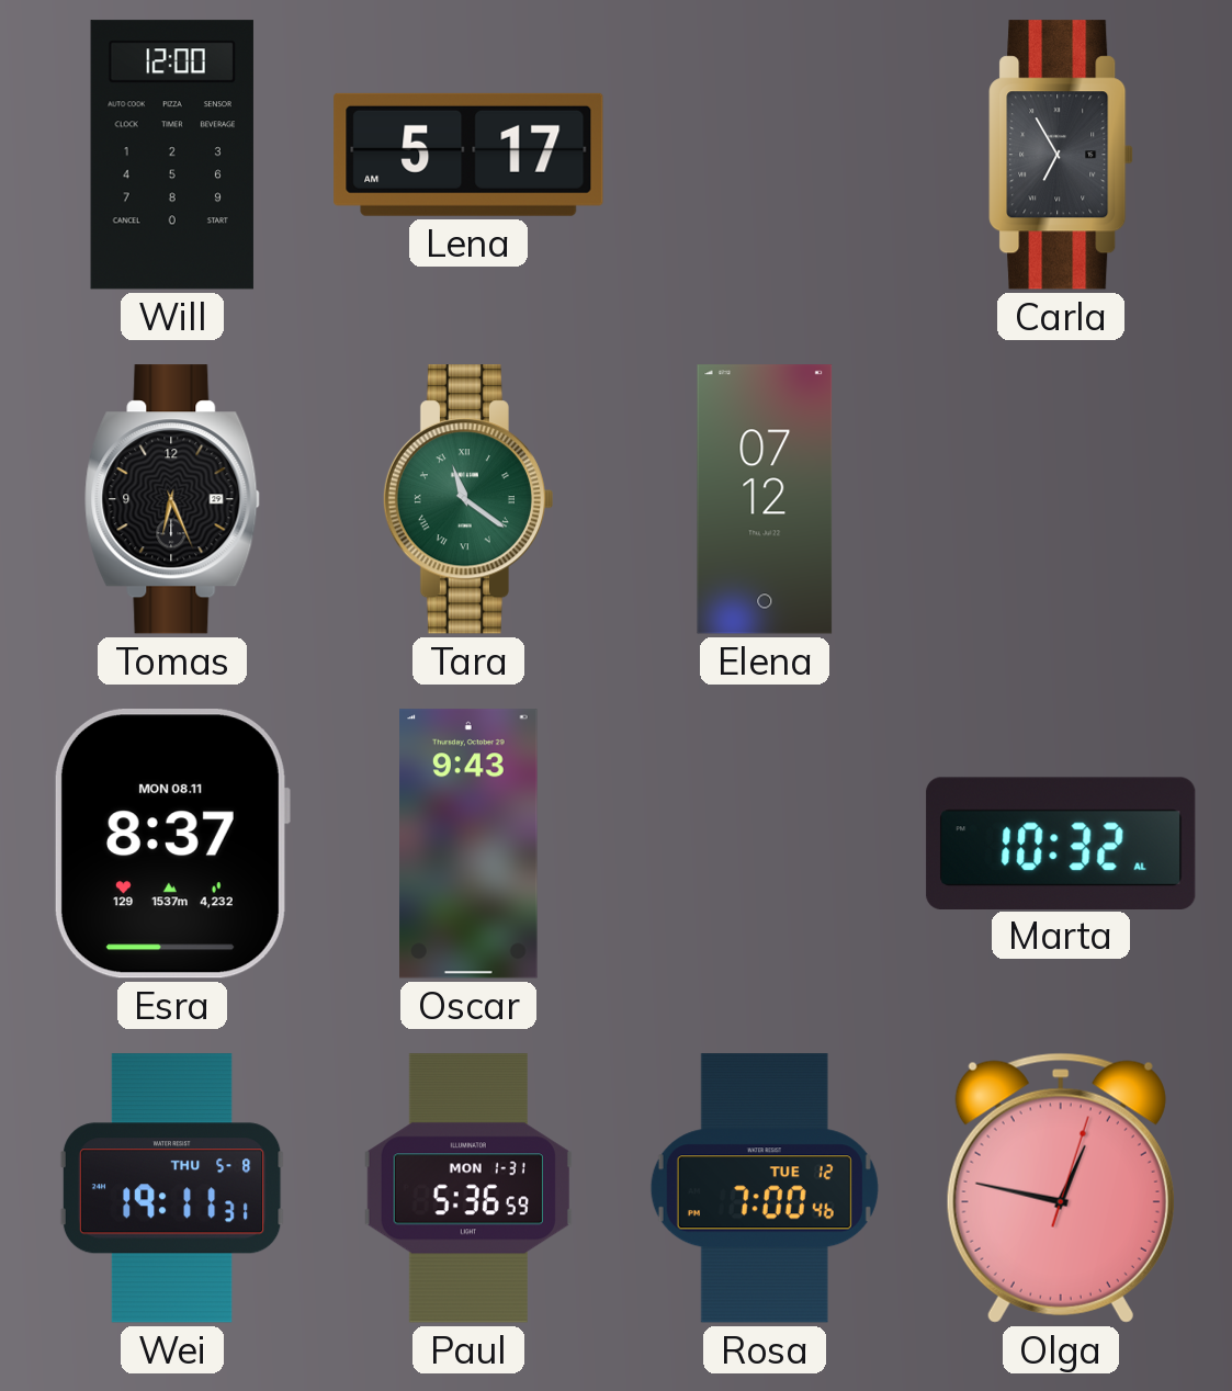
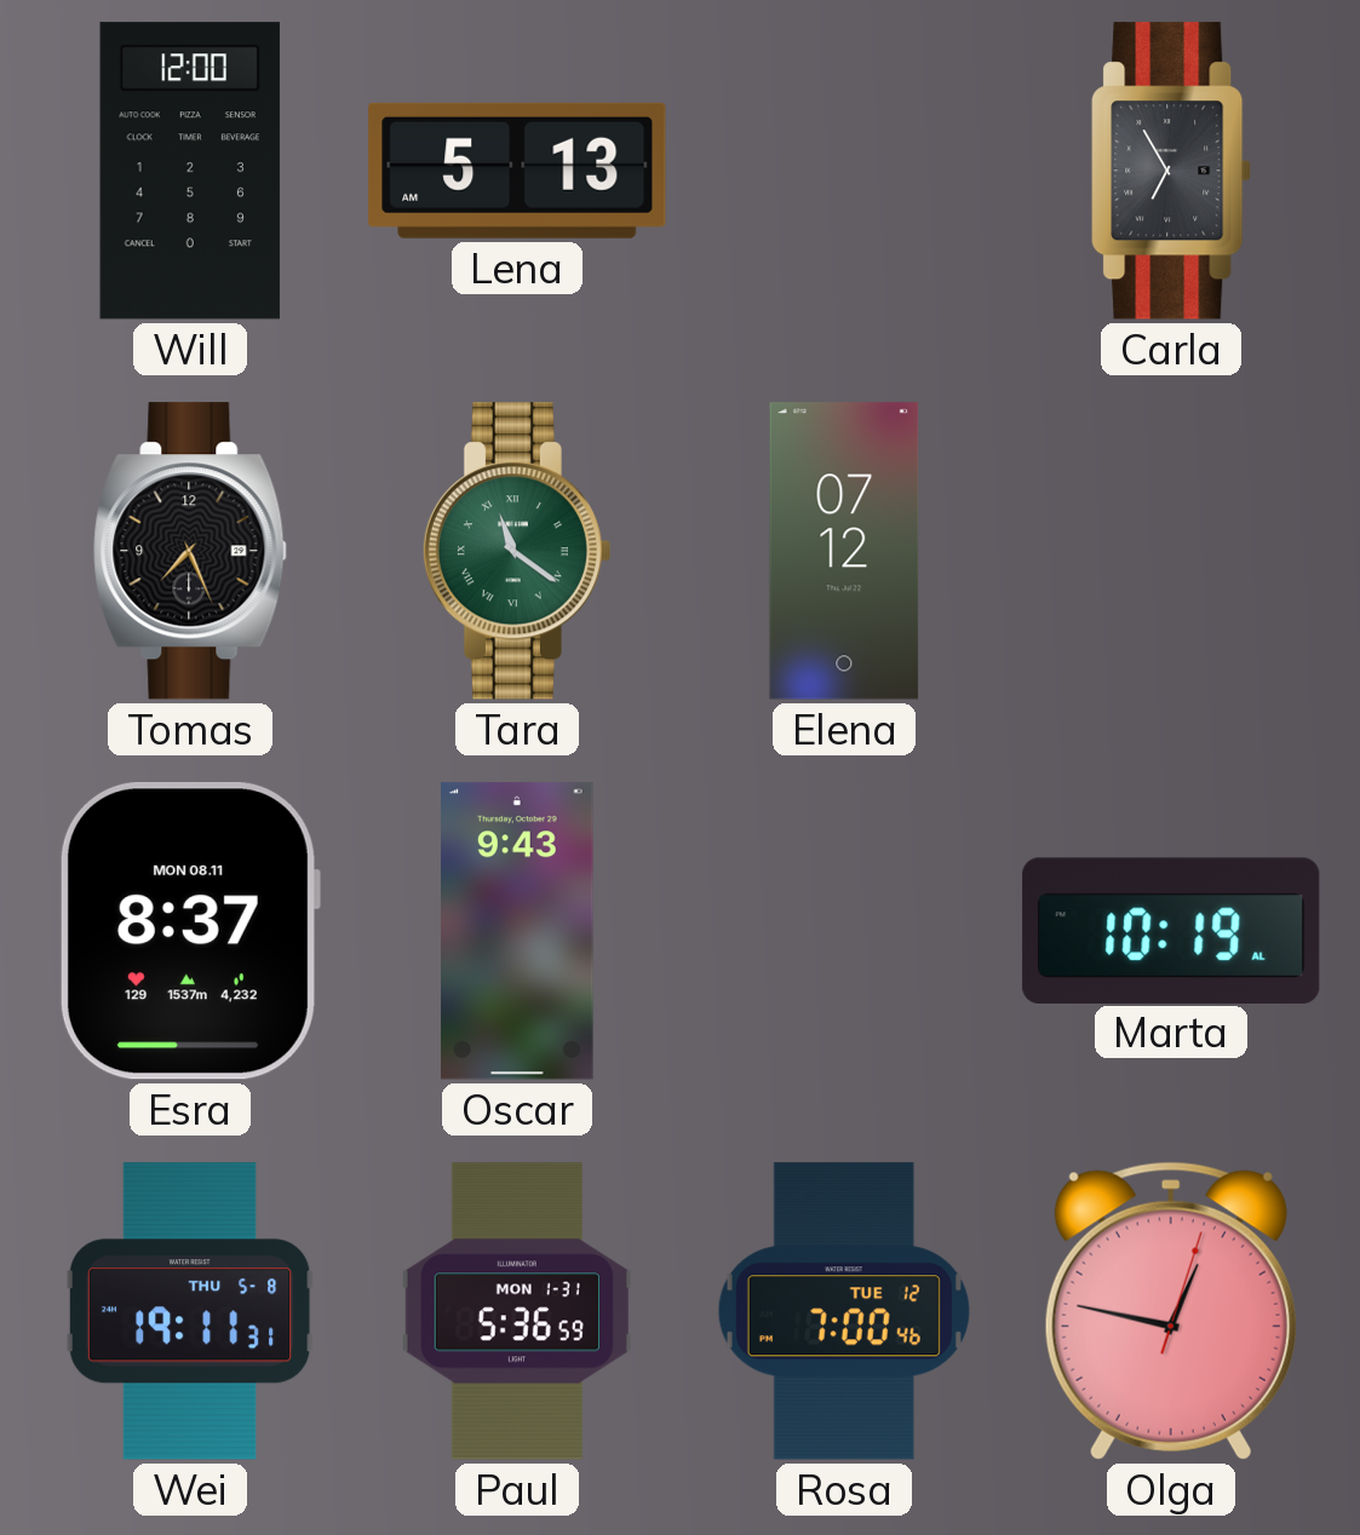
Lena: 5:17 -> 5:13 (517, 171)
Tomas: 6:26 -> 7:26 (190, 551)
Marta: 10:32 -> 10:19 (1171, 930)
